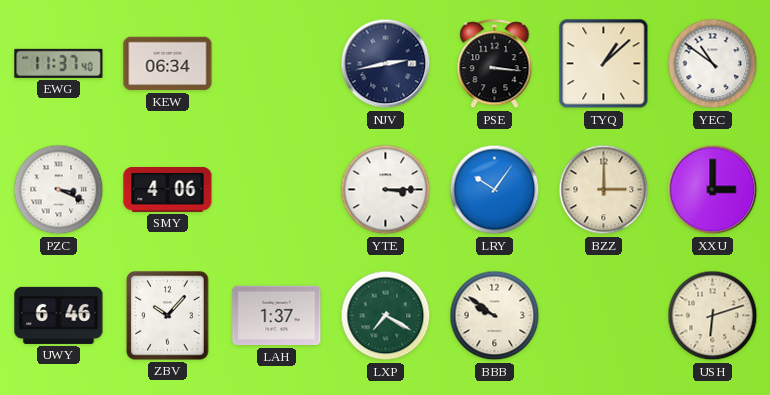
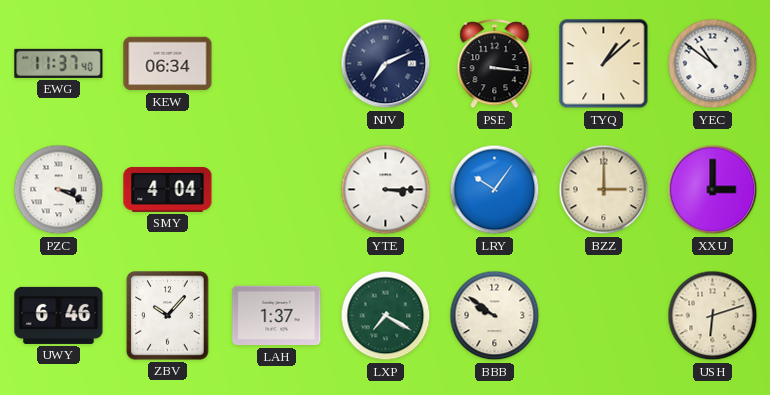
NJV: 2:43 -> 7:11 (386, 64)
SMY: 4:06 -> 4:04 (168, 189)
